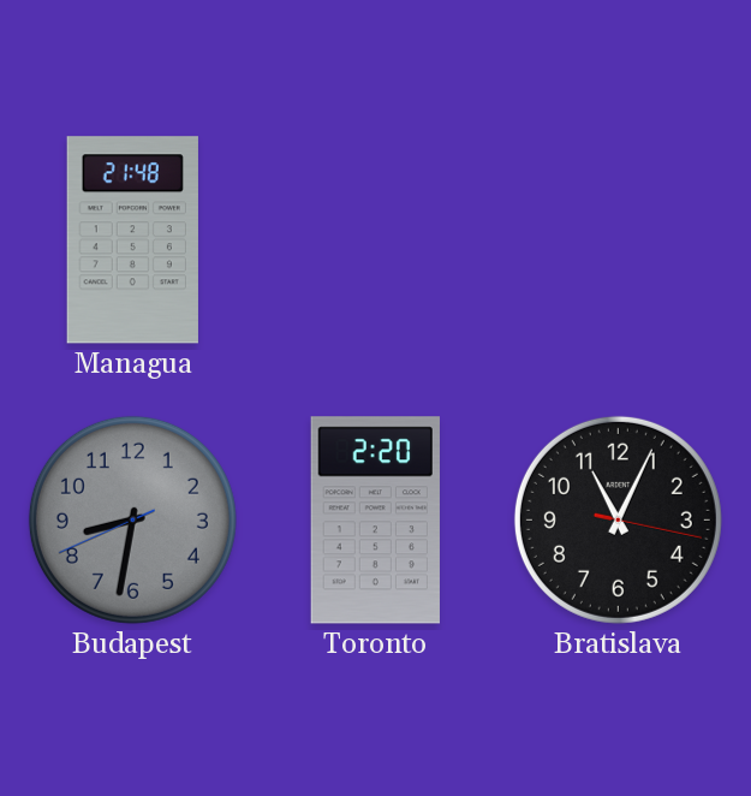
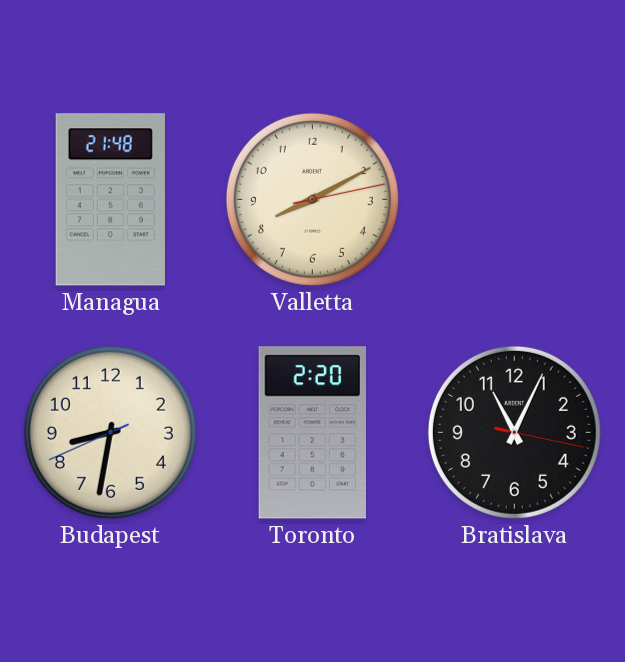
Valletta: none -> 8:10 (312, 199)
Budapest dial: grey -> cream (110, 432)
